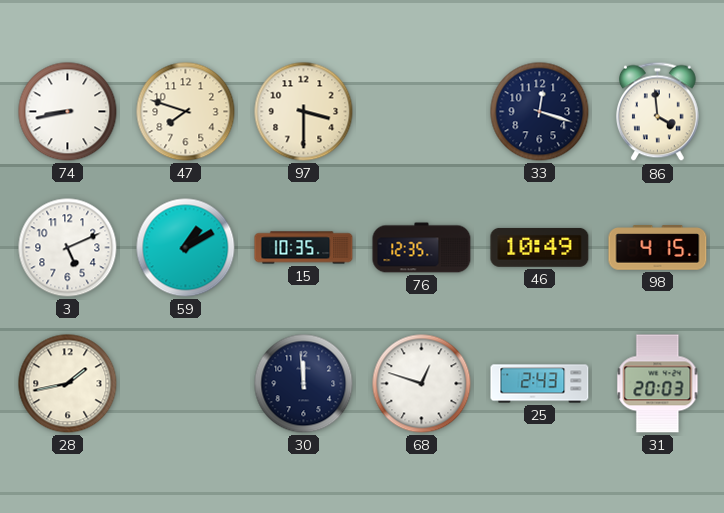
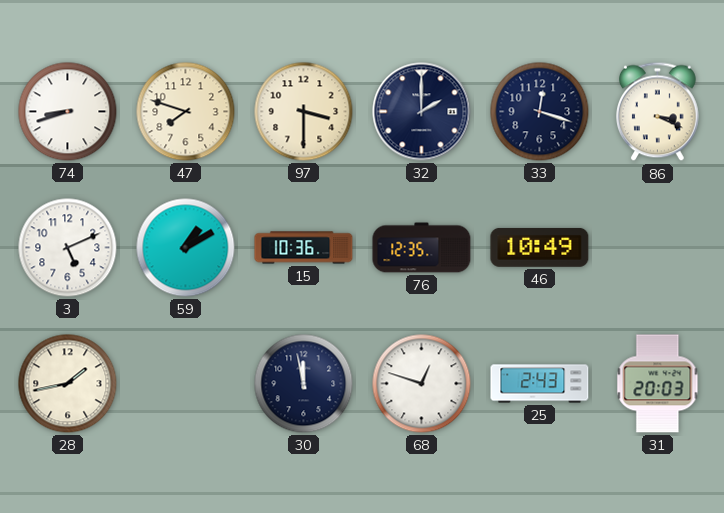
74: 8:43 -> 8:42 (68, 112)
32: none -> 2:00 (422, 112)
86: 3:59 -> 3:19 (658, 112)
15: 10:35 -> 10:36 (304, 248)
98: 4:15 -> none (658, 248)
30: 11:59 -> 11:58 (304, 384)
